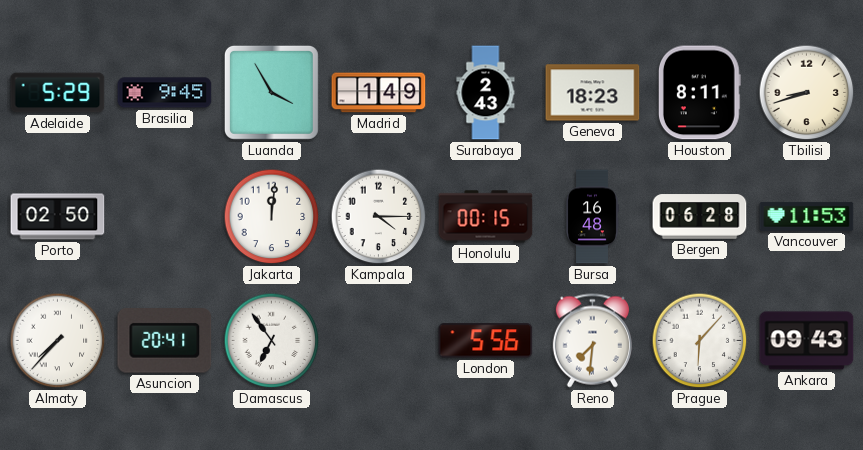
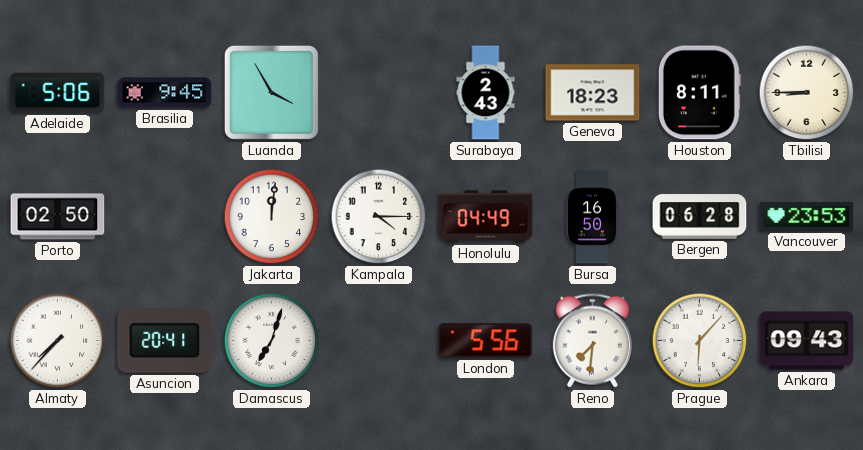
Adelaide: 5:29 -> 5:06 (58, 93)
Madrid: 1:49 -> none (379, 93)
Tbilisi: 8:42 -> 8:45 (807, 93)
Honolulu: 00:15 -> 04:49 (486, 217)
Bursa: 16:48 -> 16:50 (592, 217)
Vancouver: 11:53 -> 23:53 (807, 216)
Damascus: 6:54 -> 7:03 (272, 341)
